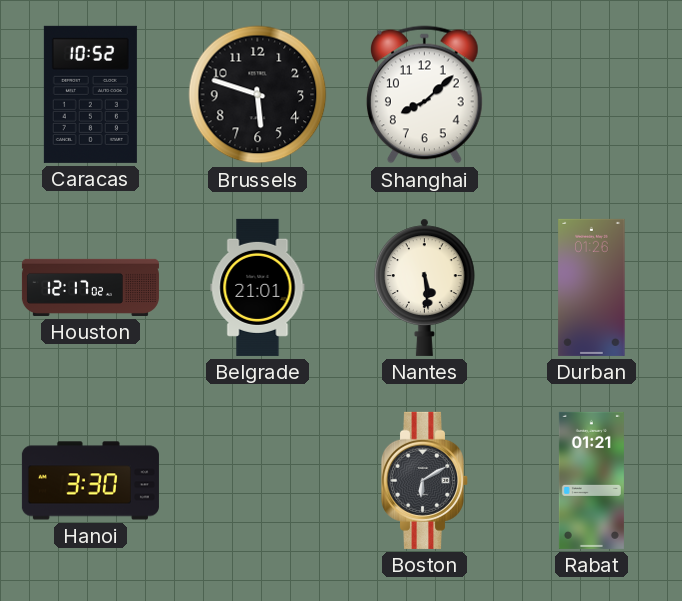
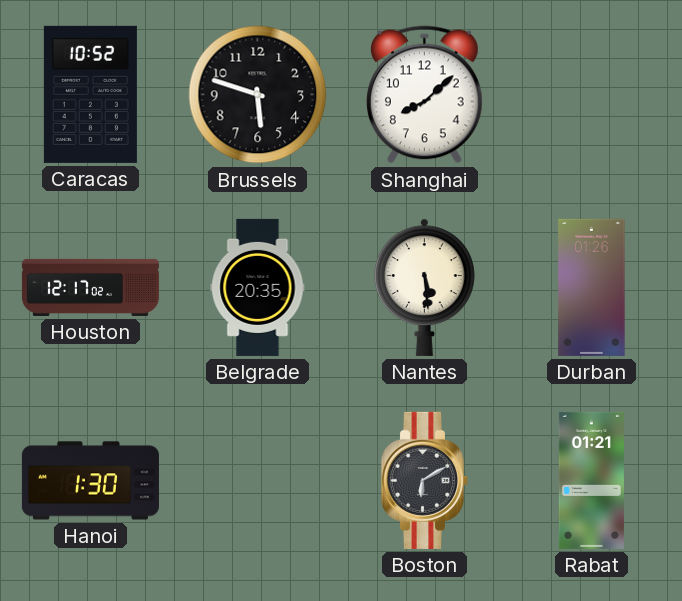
Belgrade: 21:01 -> 20:35 (258, 287)
Hanoi: 3:30 -> 1:30 (90, 481)
